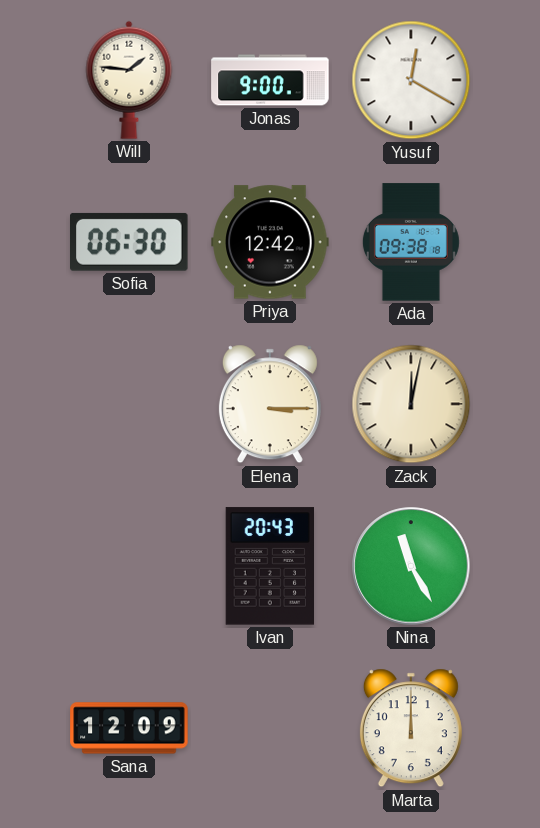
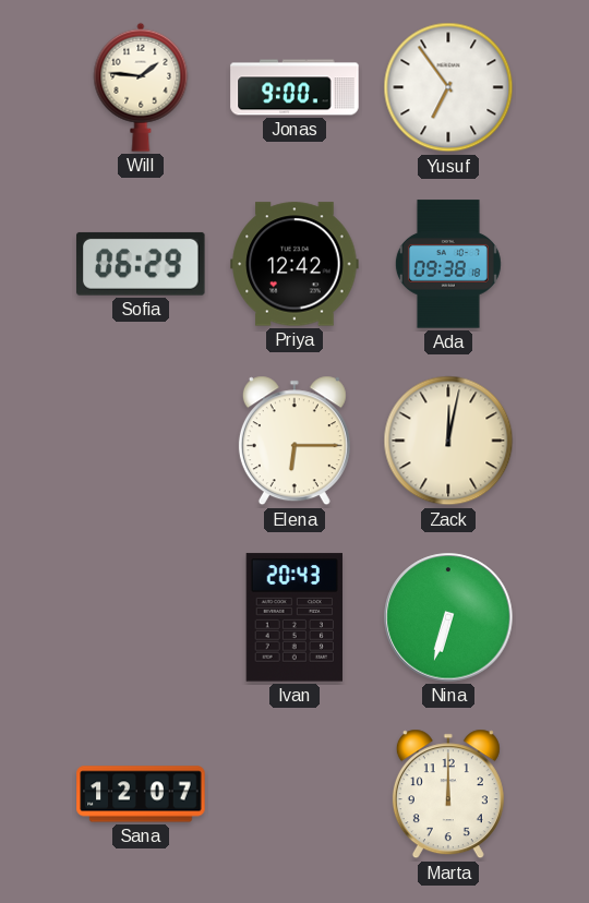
Yusuf: 12:20 -> 6:54 (448, 87)
Sofia: 06:30 -> 06:29 (142, 264)
Elena: 3:15 -> 6:15 (294, 441)
Nina: 11:25 -> 6:33 (448, 617)
Sana: 12:09 -> 12:07 (141, 794)
